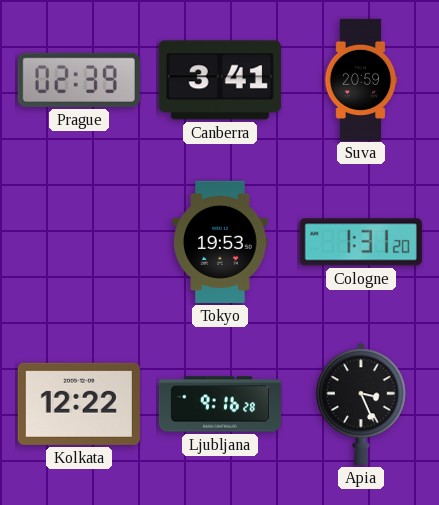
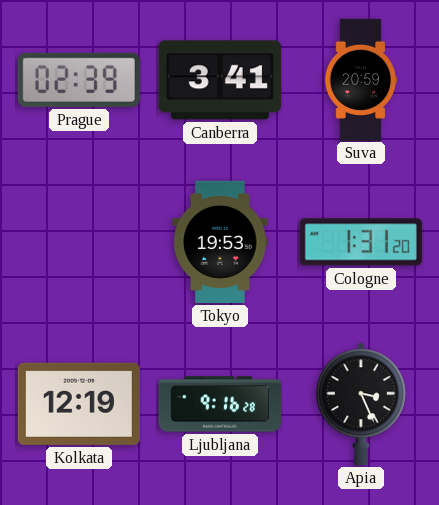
Kolkata: 12:22 -> 12:19 (79, 404)
